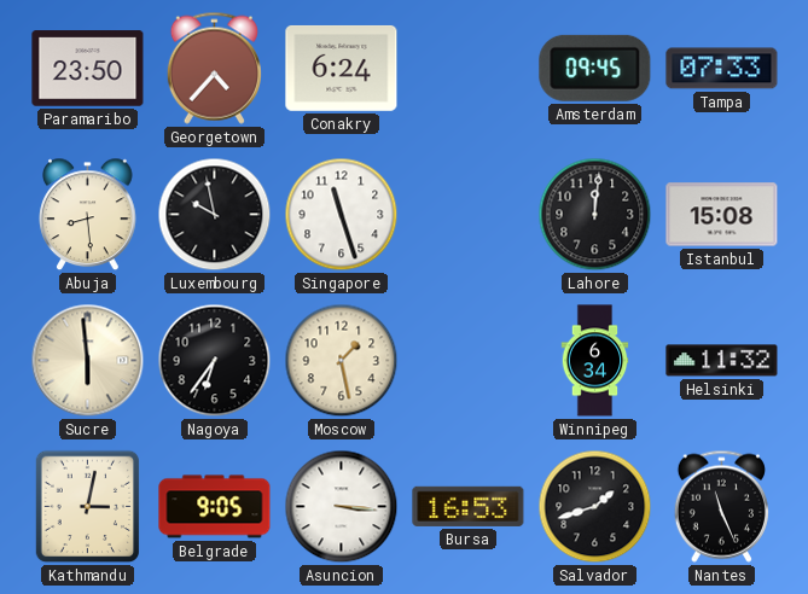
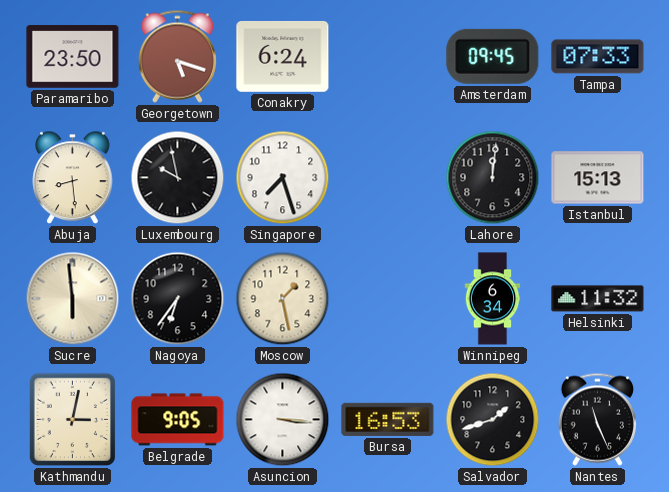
Georgetown: 4:37 -> 5:18 (177, 56)
Singapore: 11:27 -> 7:27 (283, 178)
Istanbul: 15:08 -> 15:13 (598, 178)
